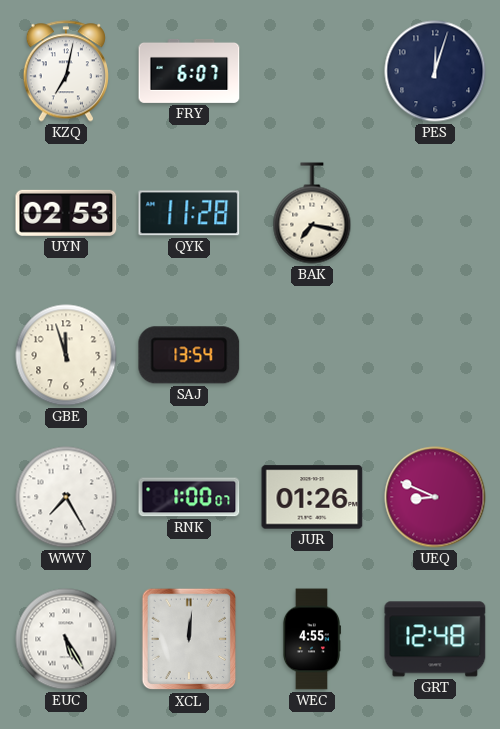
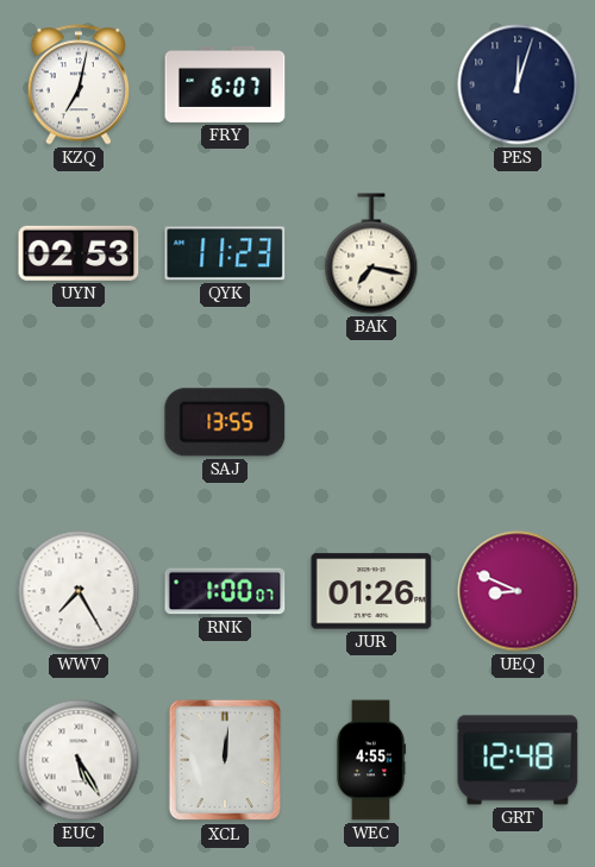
QYK: 11:28 -> 11:23 (225, 253)
GBE: 11:57 -> none (66, 355)
SAJ: 13:54 -> 13:55 (225, 422)
